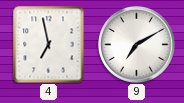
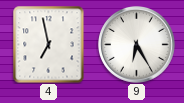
9: 7:10 -> 6:25 (137, 45)
